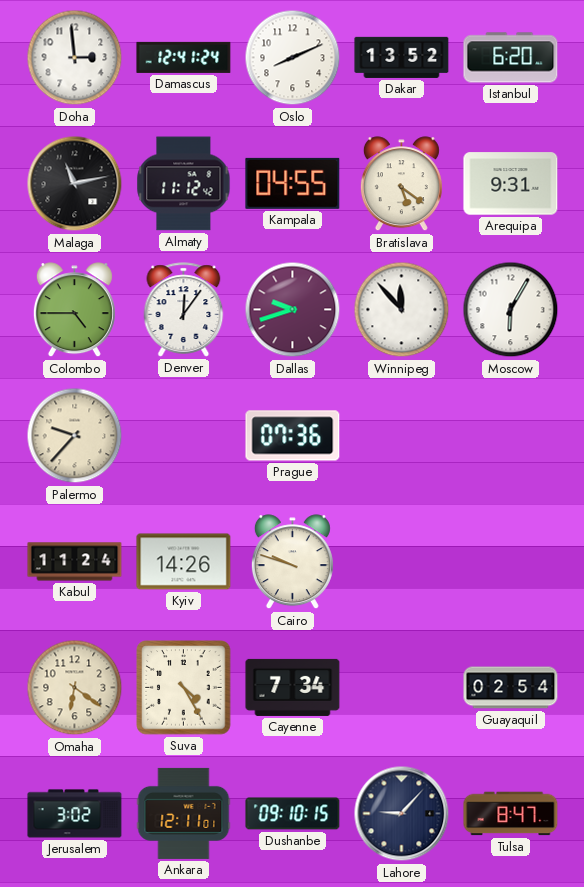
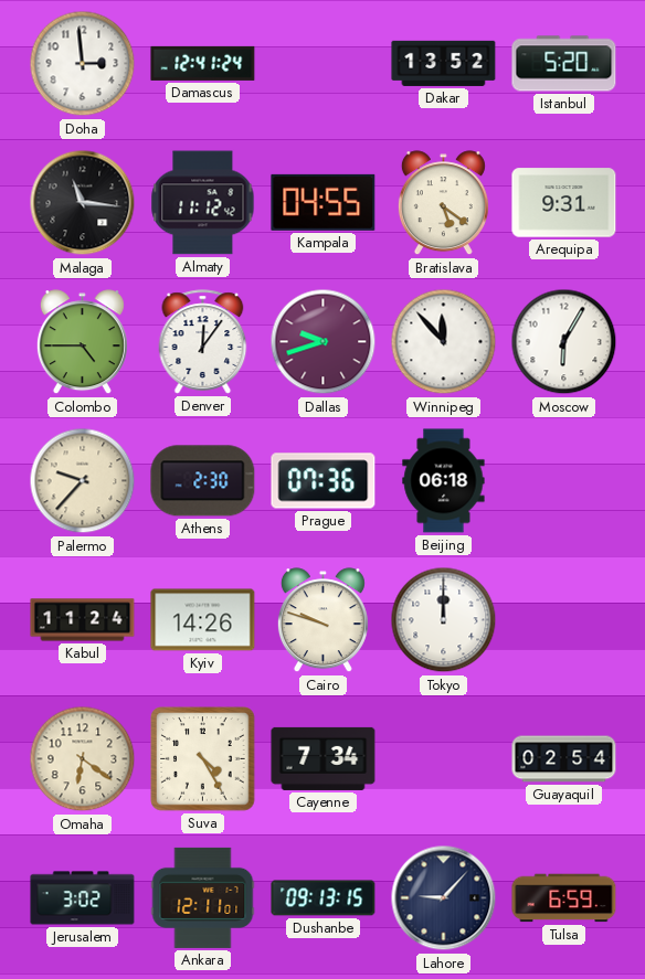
Oslo: 8:11 -> none (293, 58)
Istanbul: 6:20 -> 5:20 (564, 64)
Malaga: 11:13 -> 11:16 (83, 203)
Athens: none -> 2:30 (203, 481)
Beijing: none -> 06:18 (444, 481)
Tokyo: none -> 12:00 (444, 620)
Dushanbe: 09:10 -> 09:13 (324, 898)
Tulsa: 8:47 -> 6:59 (564, 898)
